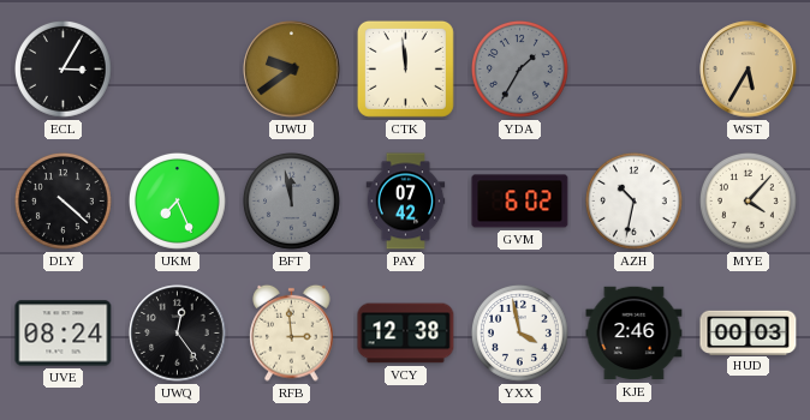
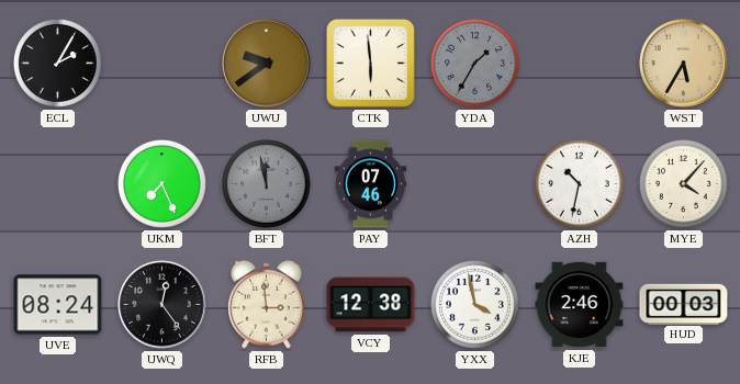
ECL: 3:05 -> 2:05 (58, 64)
CTK: 11:59 -> 5:59 (370, 63)
DLY: 4:22 -> none (64, 202)
PAY: 07:42 -> 07:46 (371, 184)
GVM: 6:02 -> none (520, 202)
